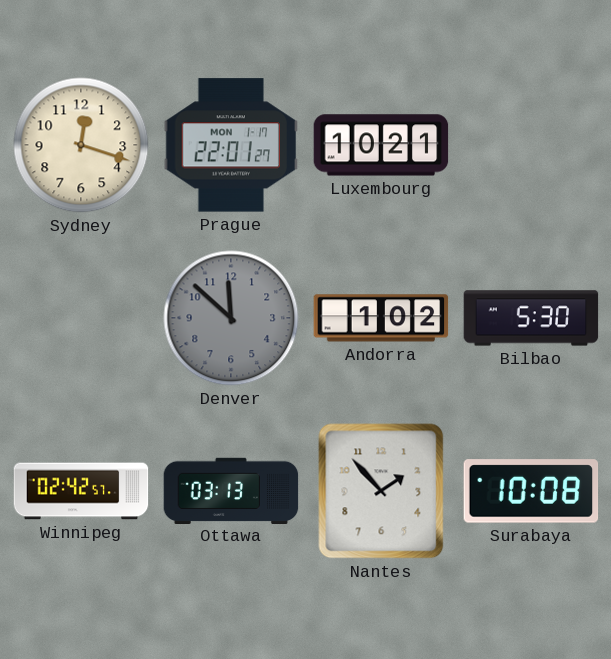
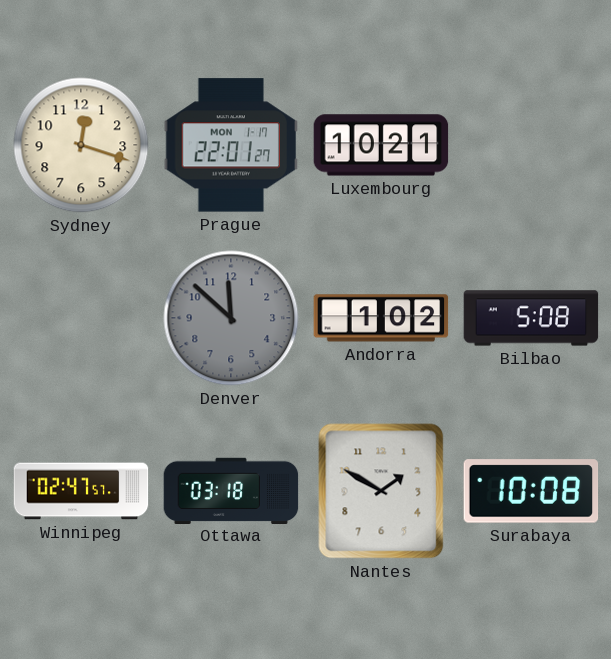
Bilbao: 5:30 -> 5:08 (531, 318)
Winnipeg: 02:42 -> 02:47 (81, 491)
Ottawa: 03:13 -> 03:18 (231, 490)
Nantes: 1:53 -> 1:50 (381, 491)
